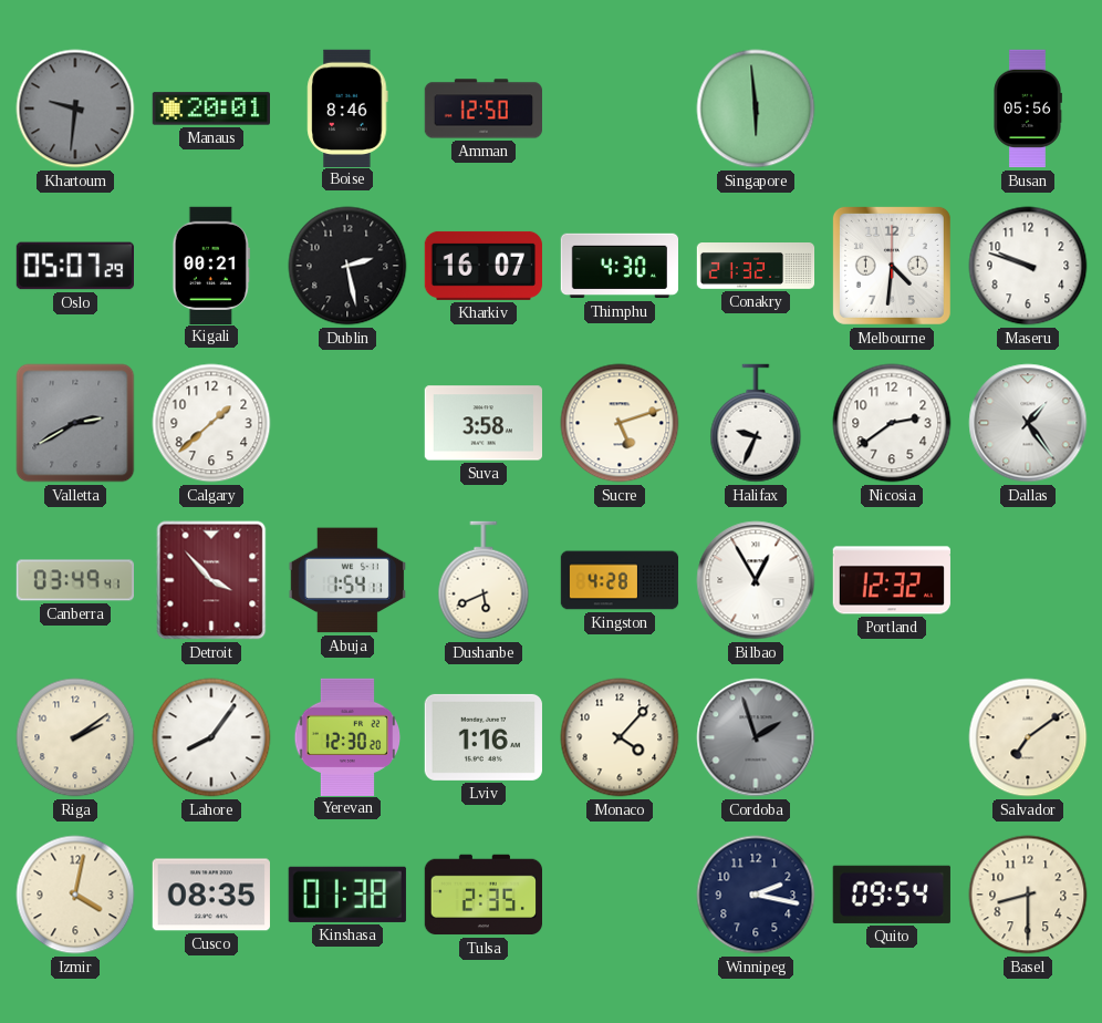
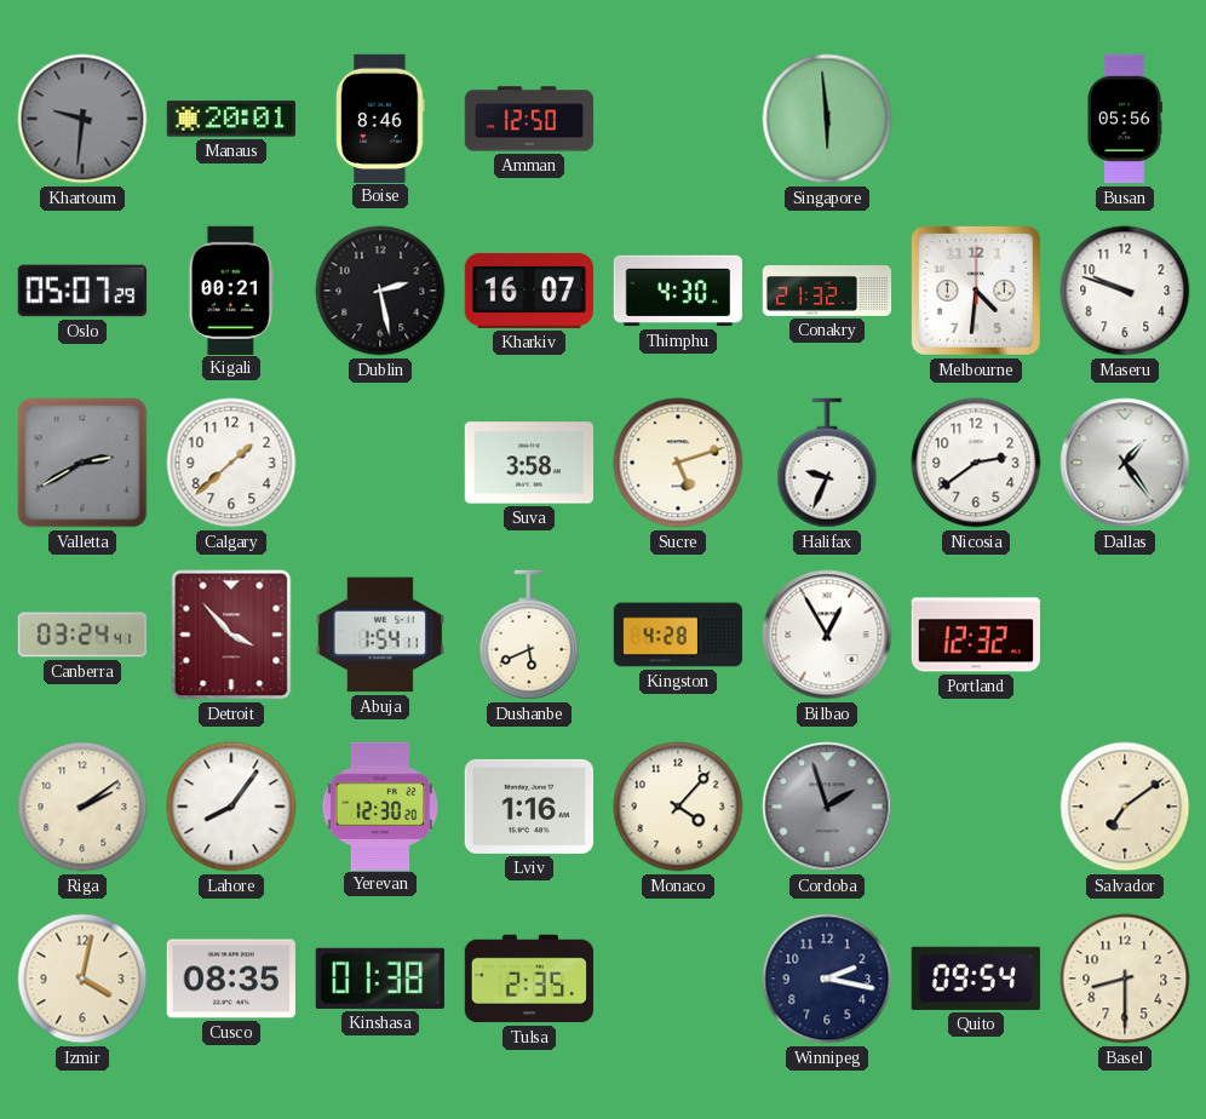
Canberra: 03:49 -> 03:24 (81, 635)
